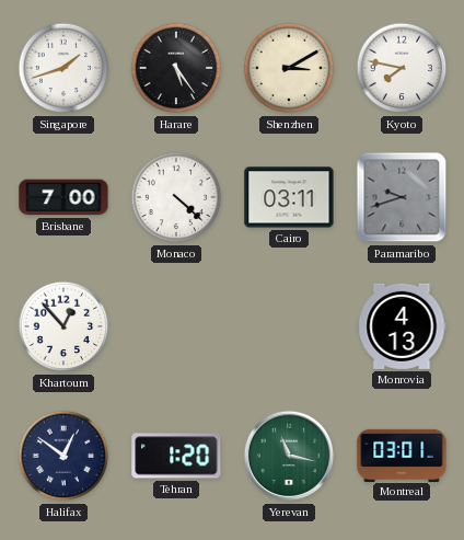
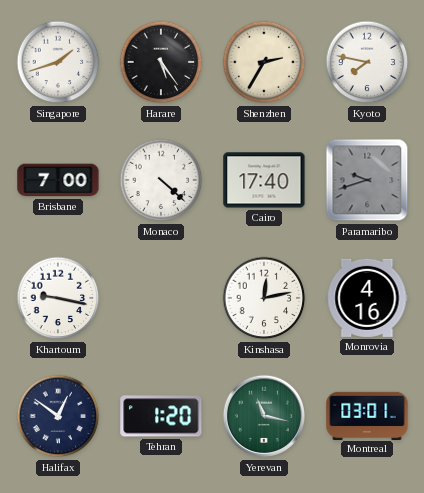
Shenzhen: 3:10 -> 2:35 (264, 62)
Cairo: 03:11 -> 17:40 (264, 180)
Khartoum: 12:53 -> 9:17 (58, 298)
Kinshasa: none -> 12:13 (264, 298)
Monrovia: 4:13 -> 4:16 (367, 298)
